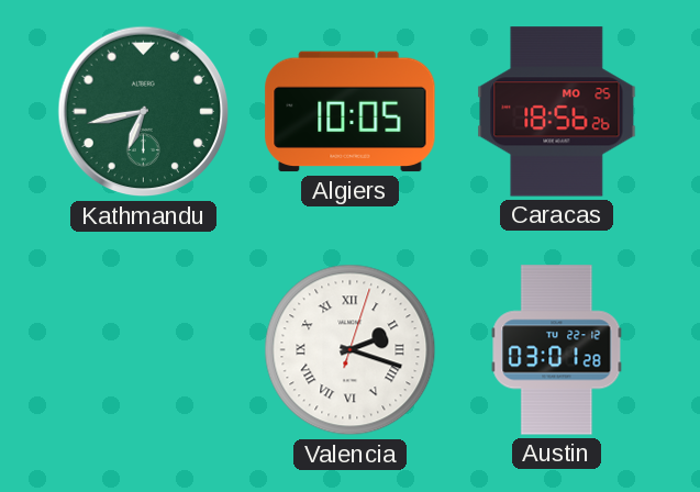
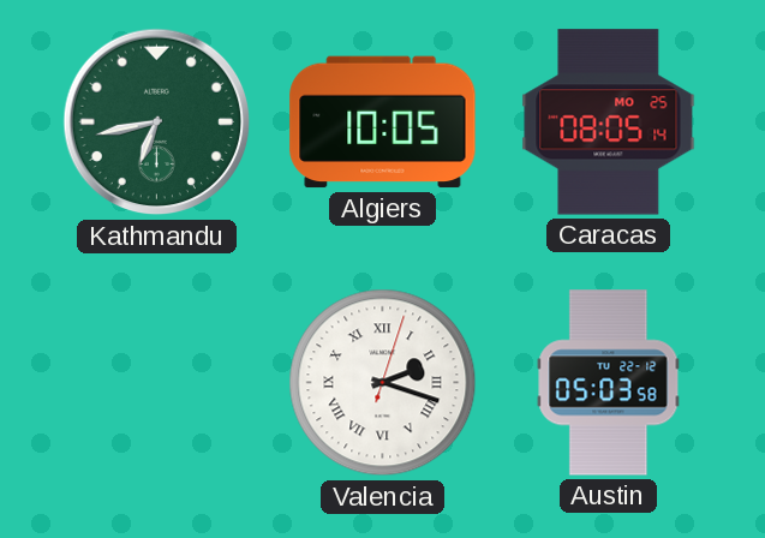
Caracas: 18:56 -> 08:05 (609, 122)
Austin: 03:01 -> 05:03 (609, 383)
